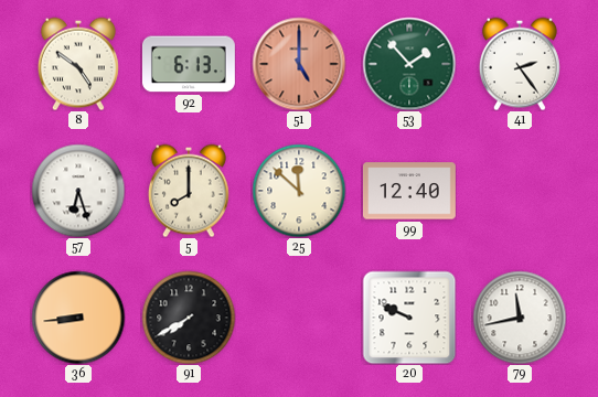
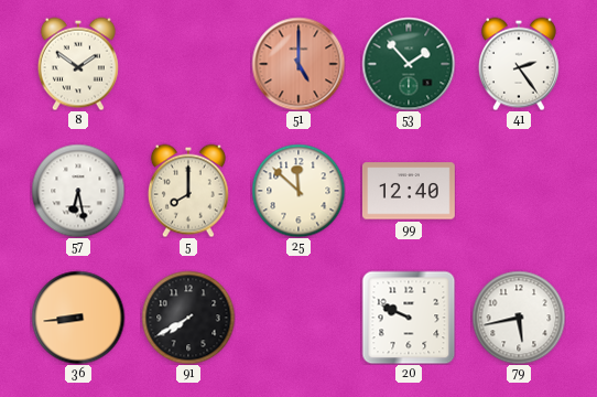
8: 4:51 -> 1:51 (78, 64)
92: 6:13 -> none (189, 64)
57: 6:27 -> 6:28 (78, 191)
79: 11:43 -> 5:43 (519, 318)
